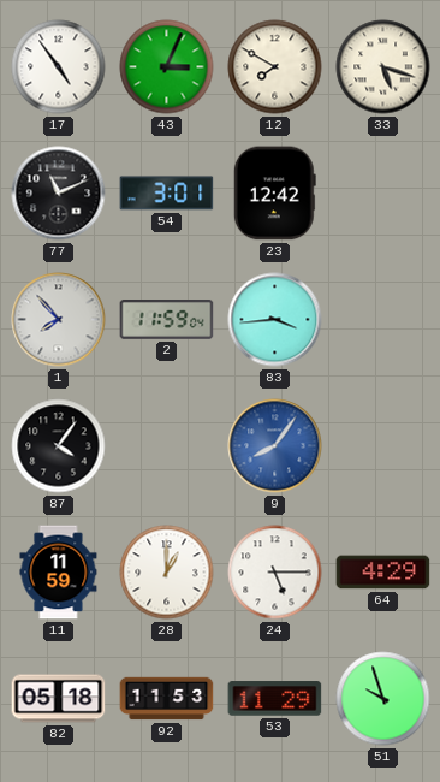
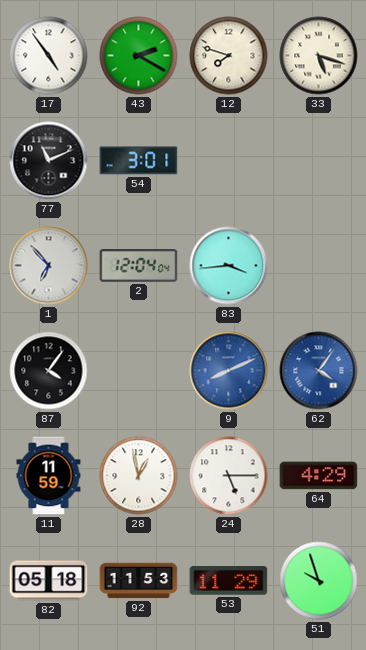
43: 3:04 -> 2:20 (139, 56)
12: 7:50 -> 7:48 (229, 56)
23: 12:42 -> none (274, 194)
1: 7:53 -> 6:53 (49, 266)
2: 11:59 -> 12:04 (139, 266)
9: 8:06 -> 8:11 (229, 371)
62: none -> 4:06 (319, 371)
28: 1:00 -> 12:58 (139, 476)
